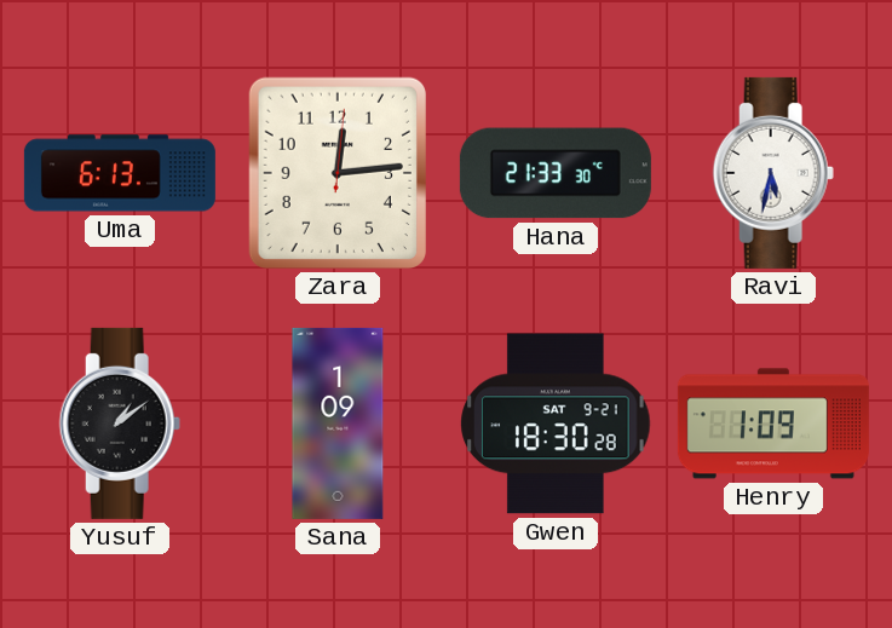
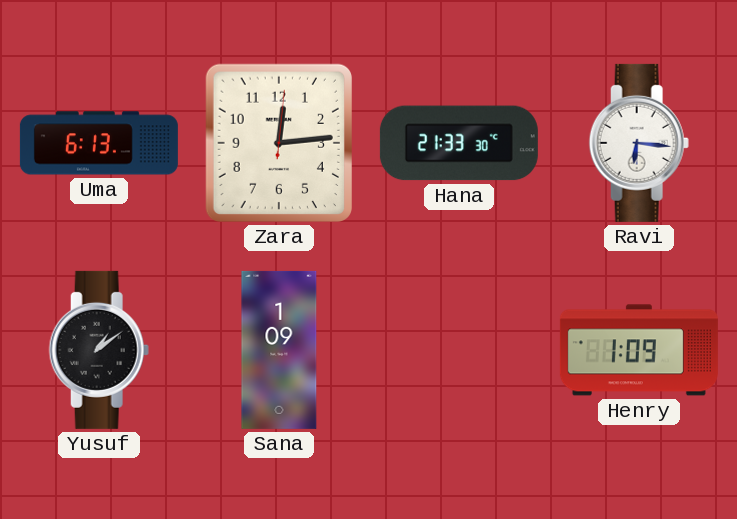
Ravi: 5:32 -> 6:16 (639, 143)
Gwen: 18:30 -> none (556, 424)
